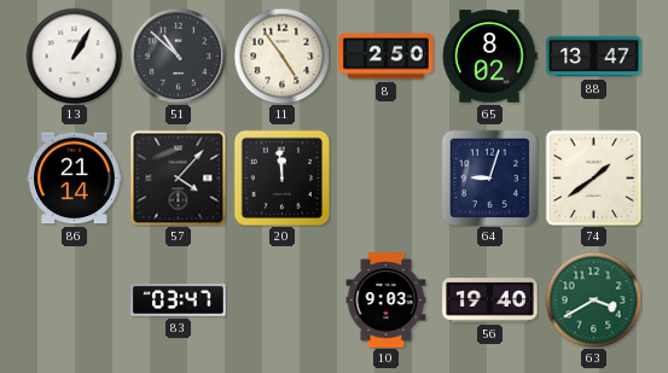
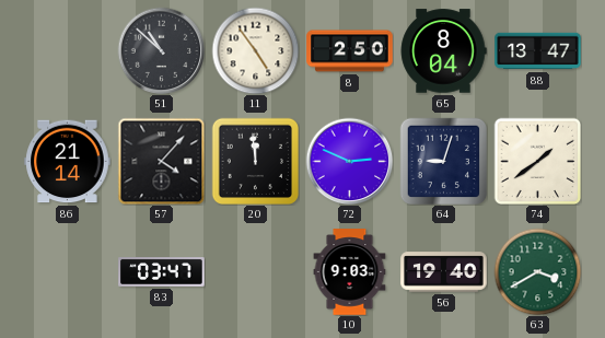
13: 1:05 -> none (74, 56)
65: 8:02 -> 8:04 (443, 51)
72: none -> 2:49 (349, 161)
